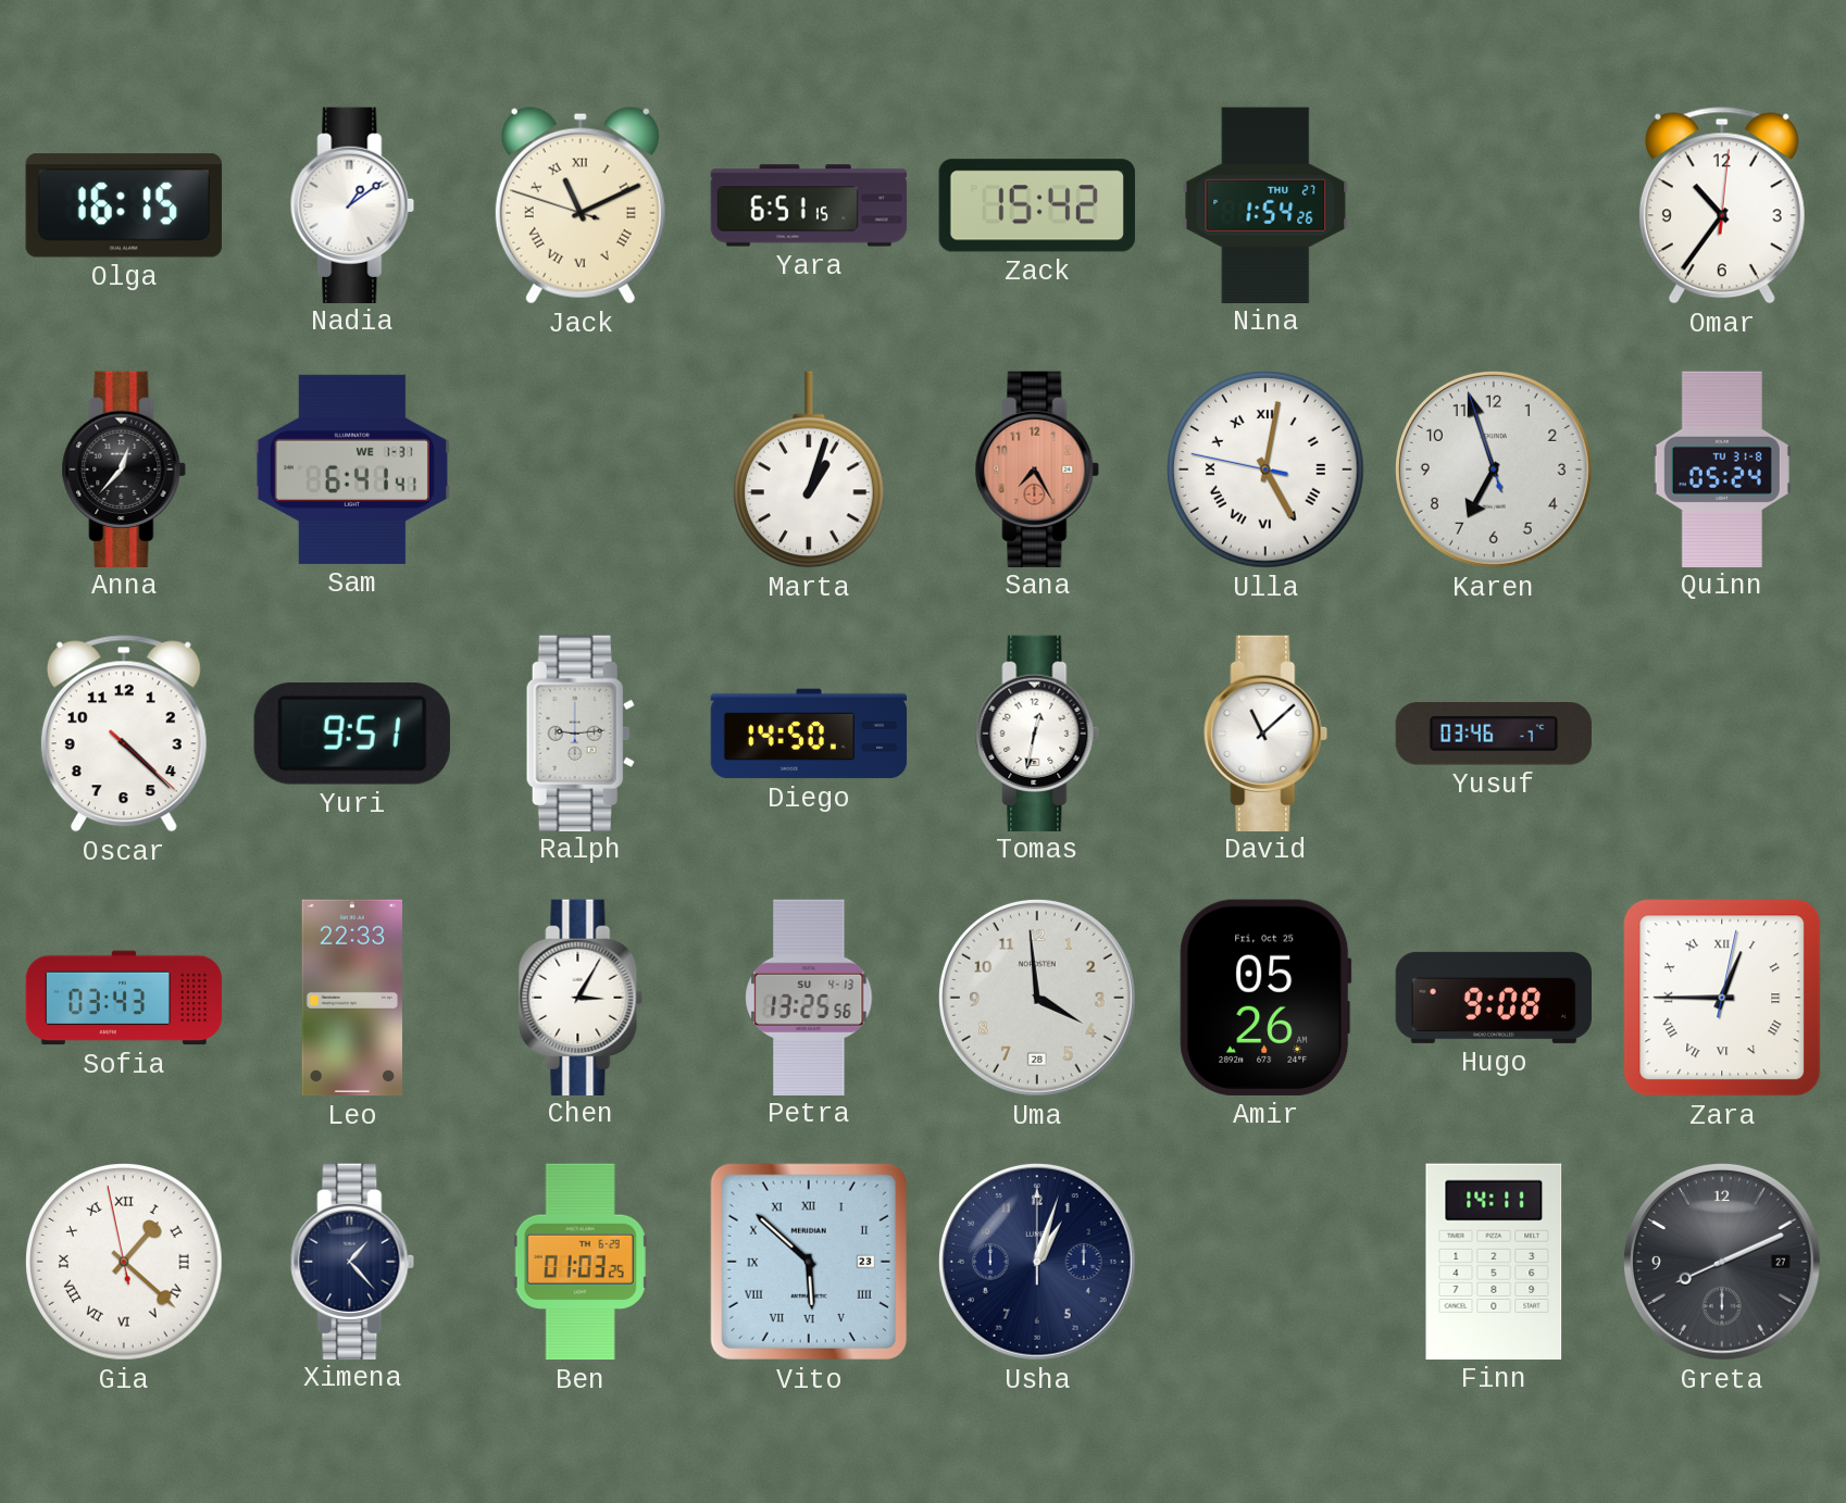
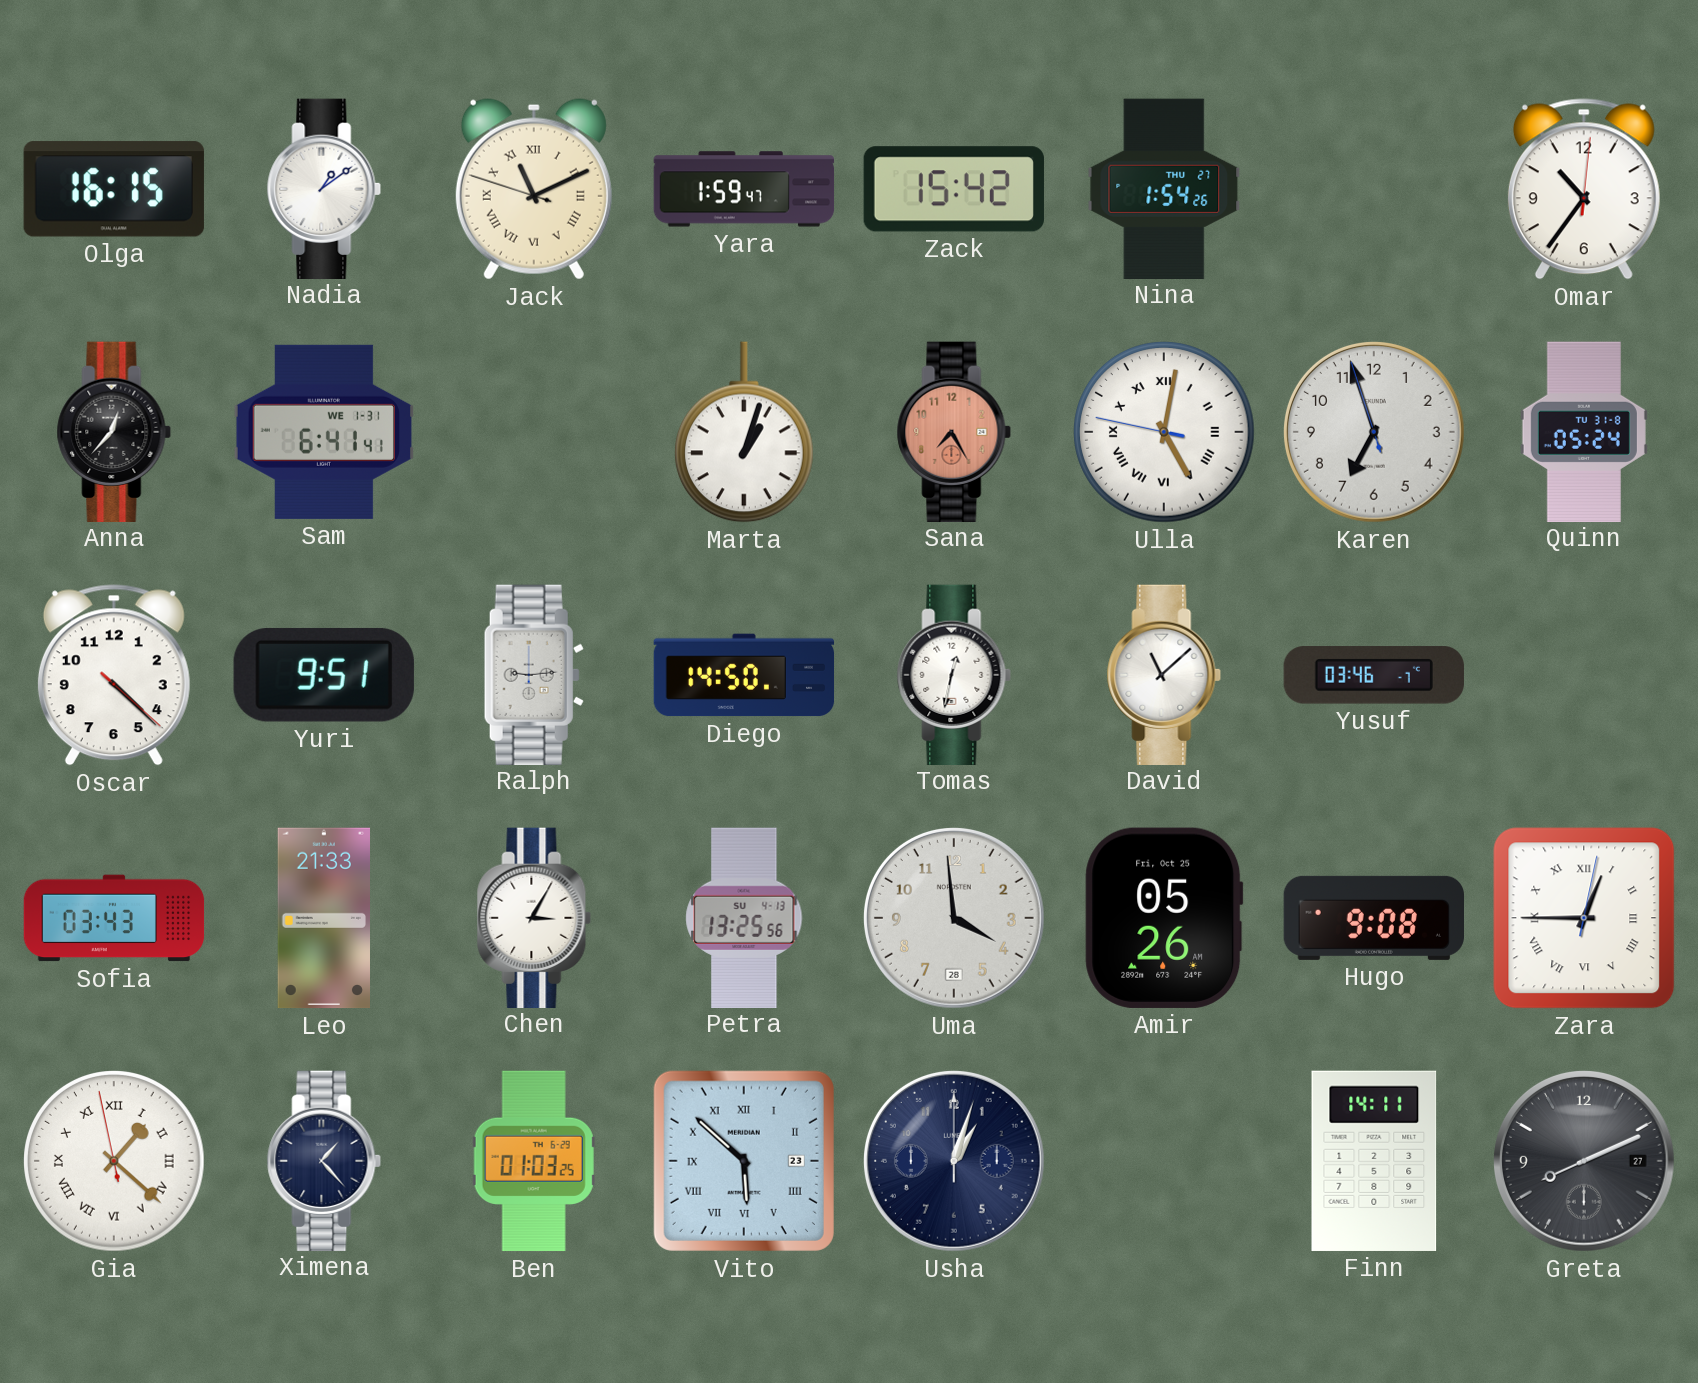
Yara: 6:51 -> 1:59 (744, 189)
Leo: 22:33 -> 21:33 (323, 918)
